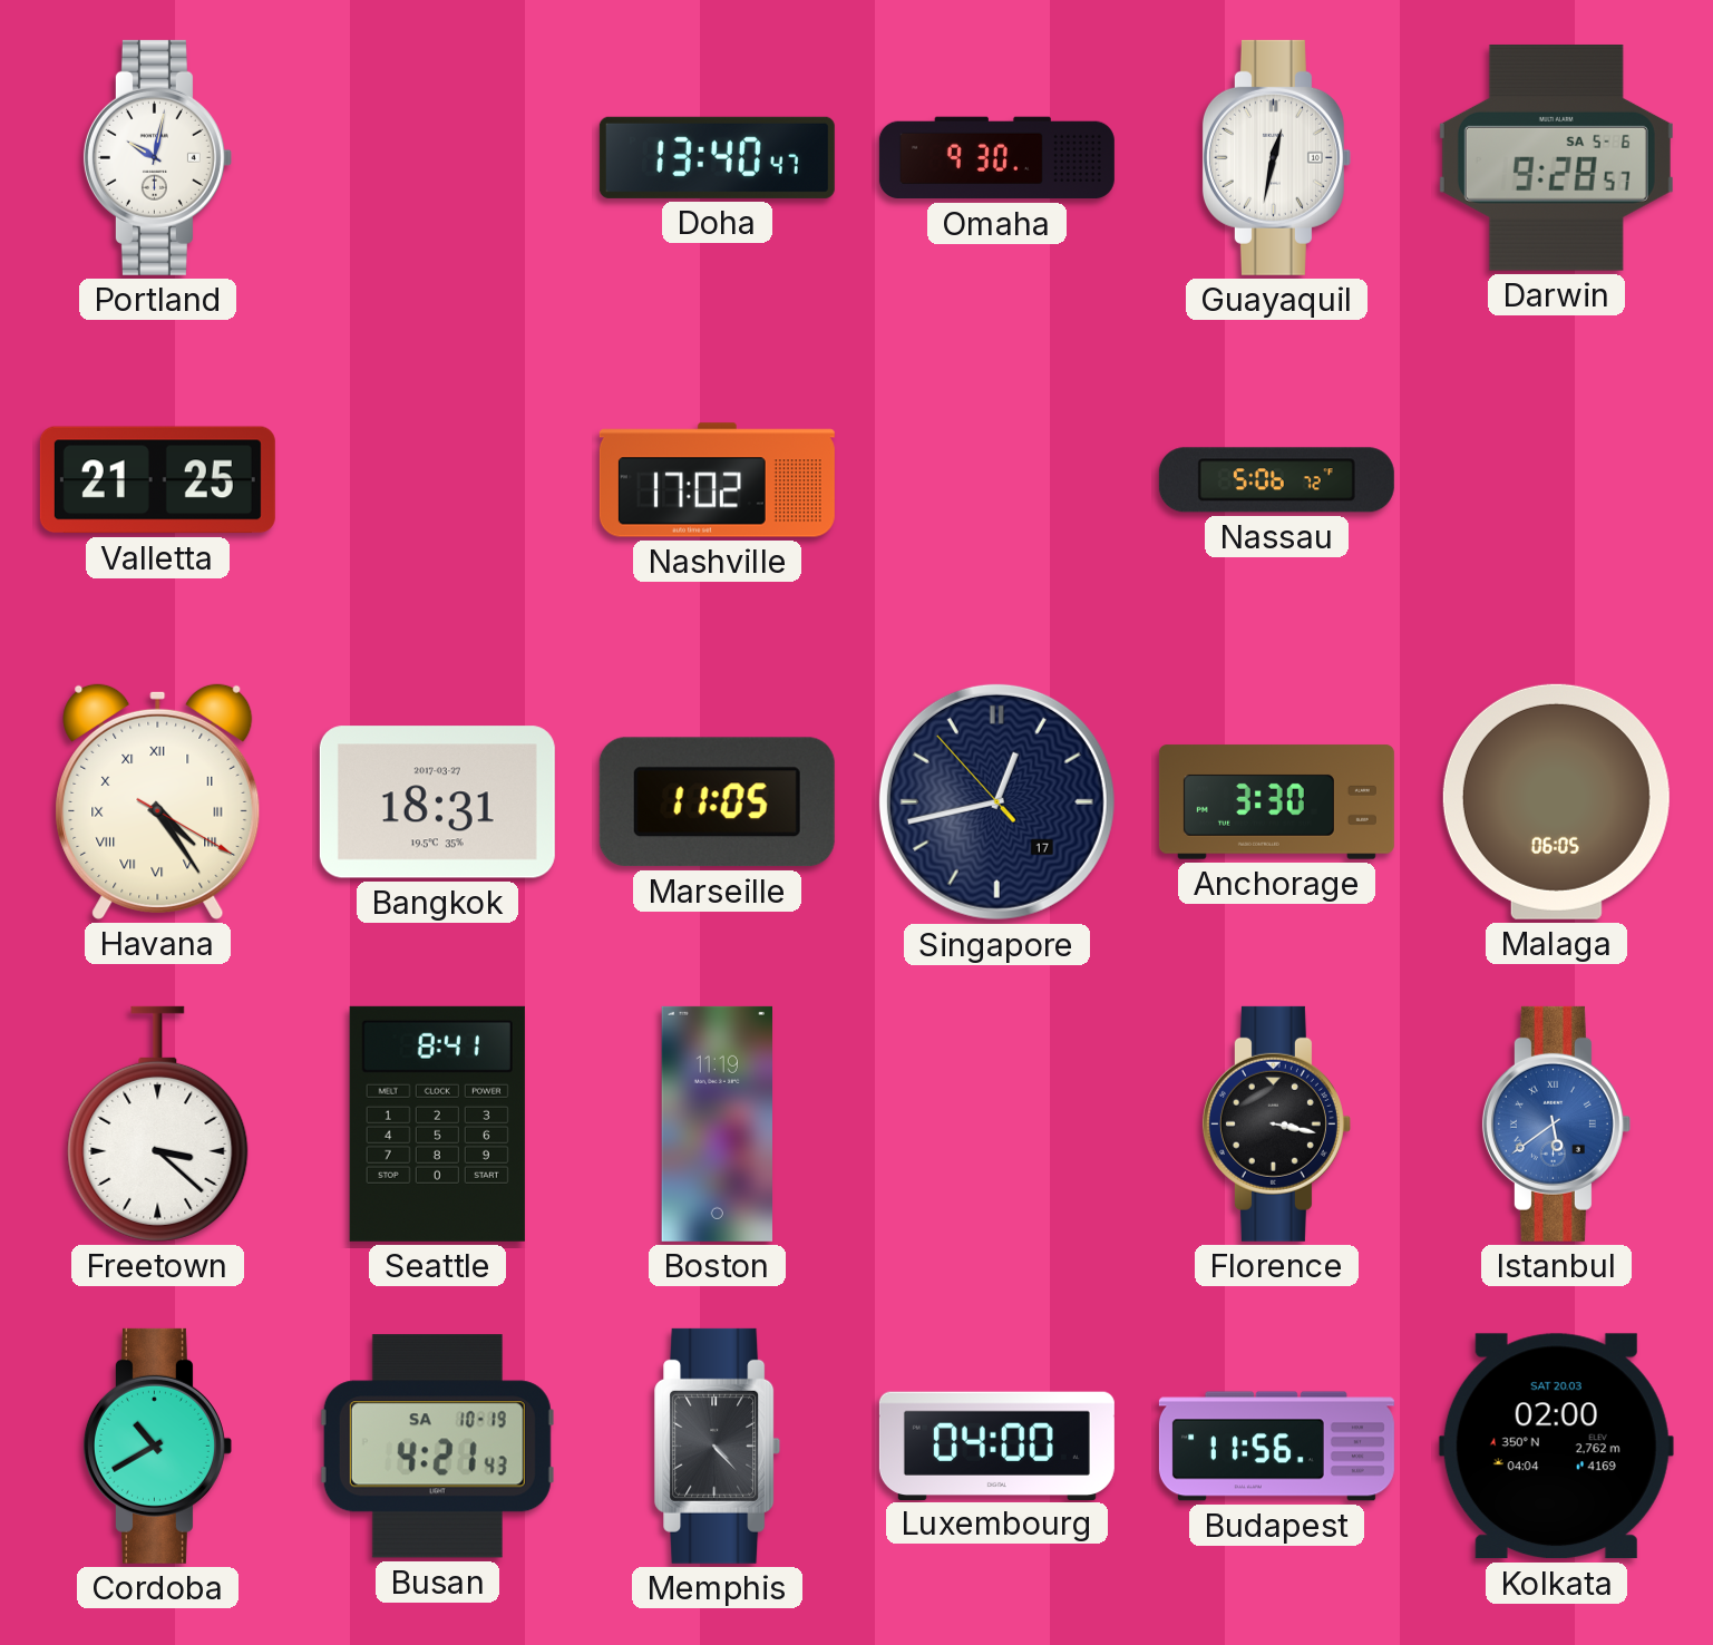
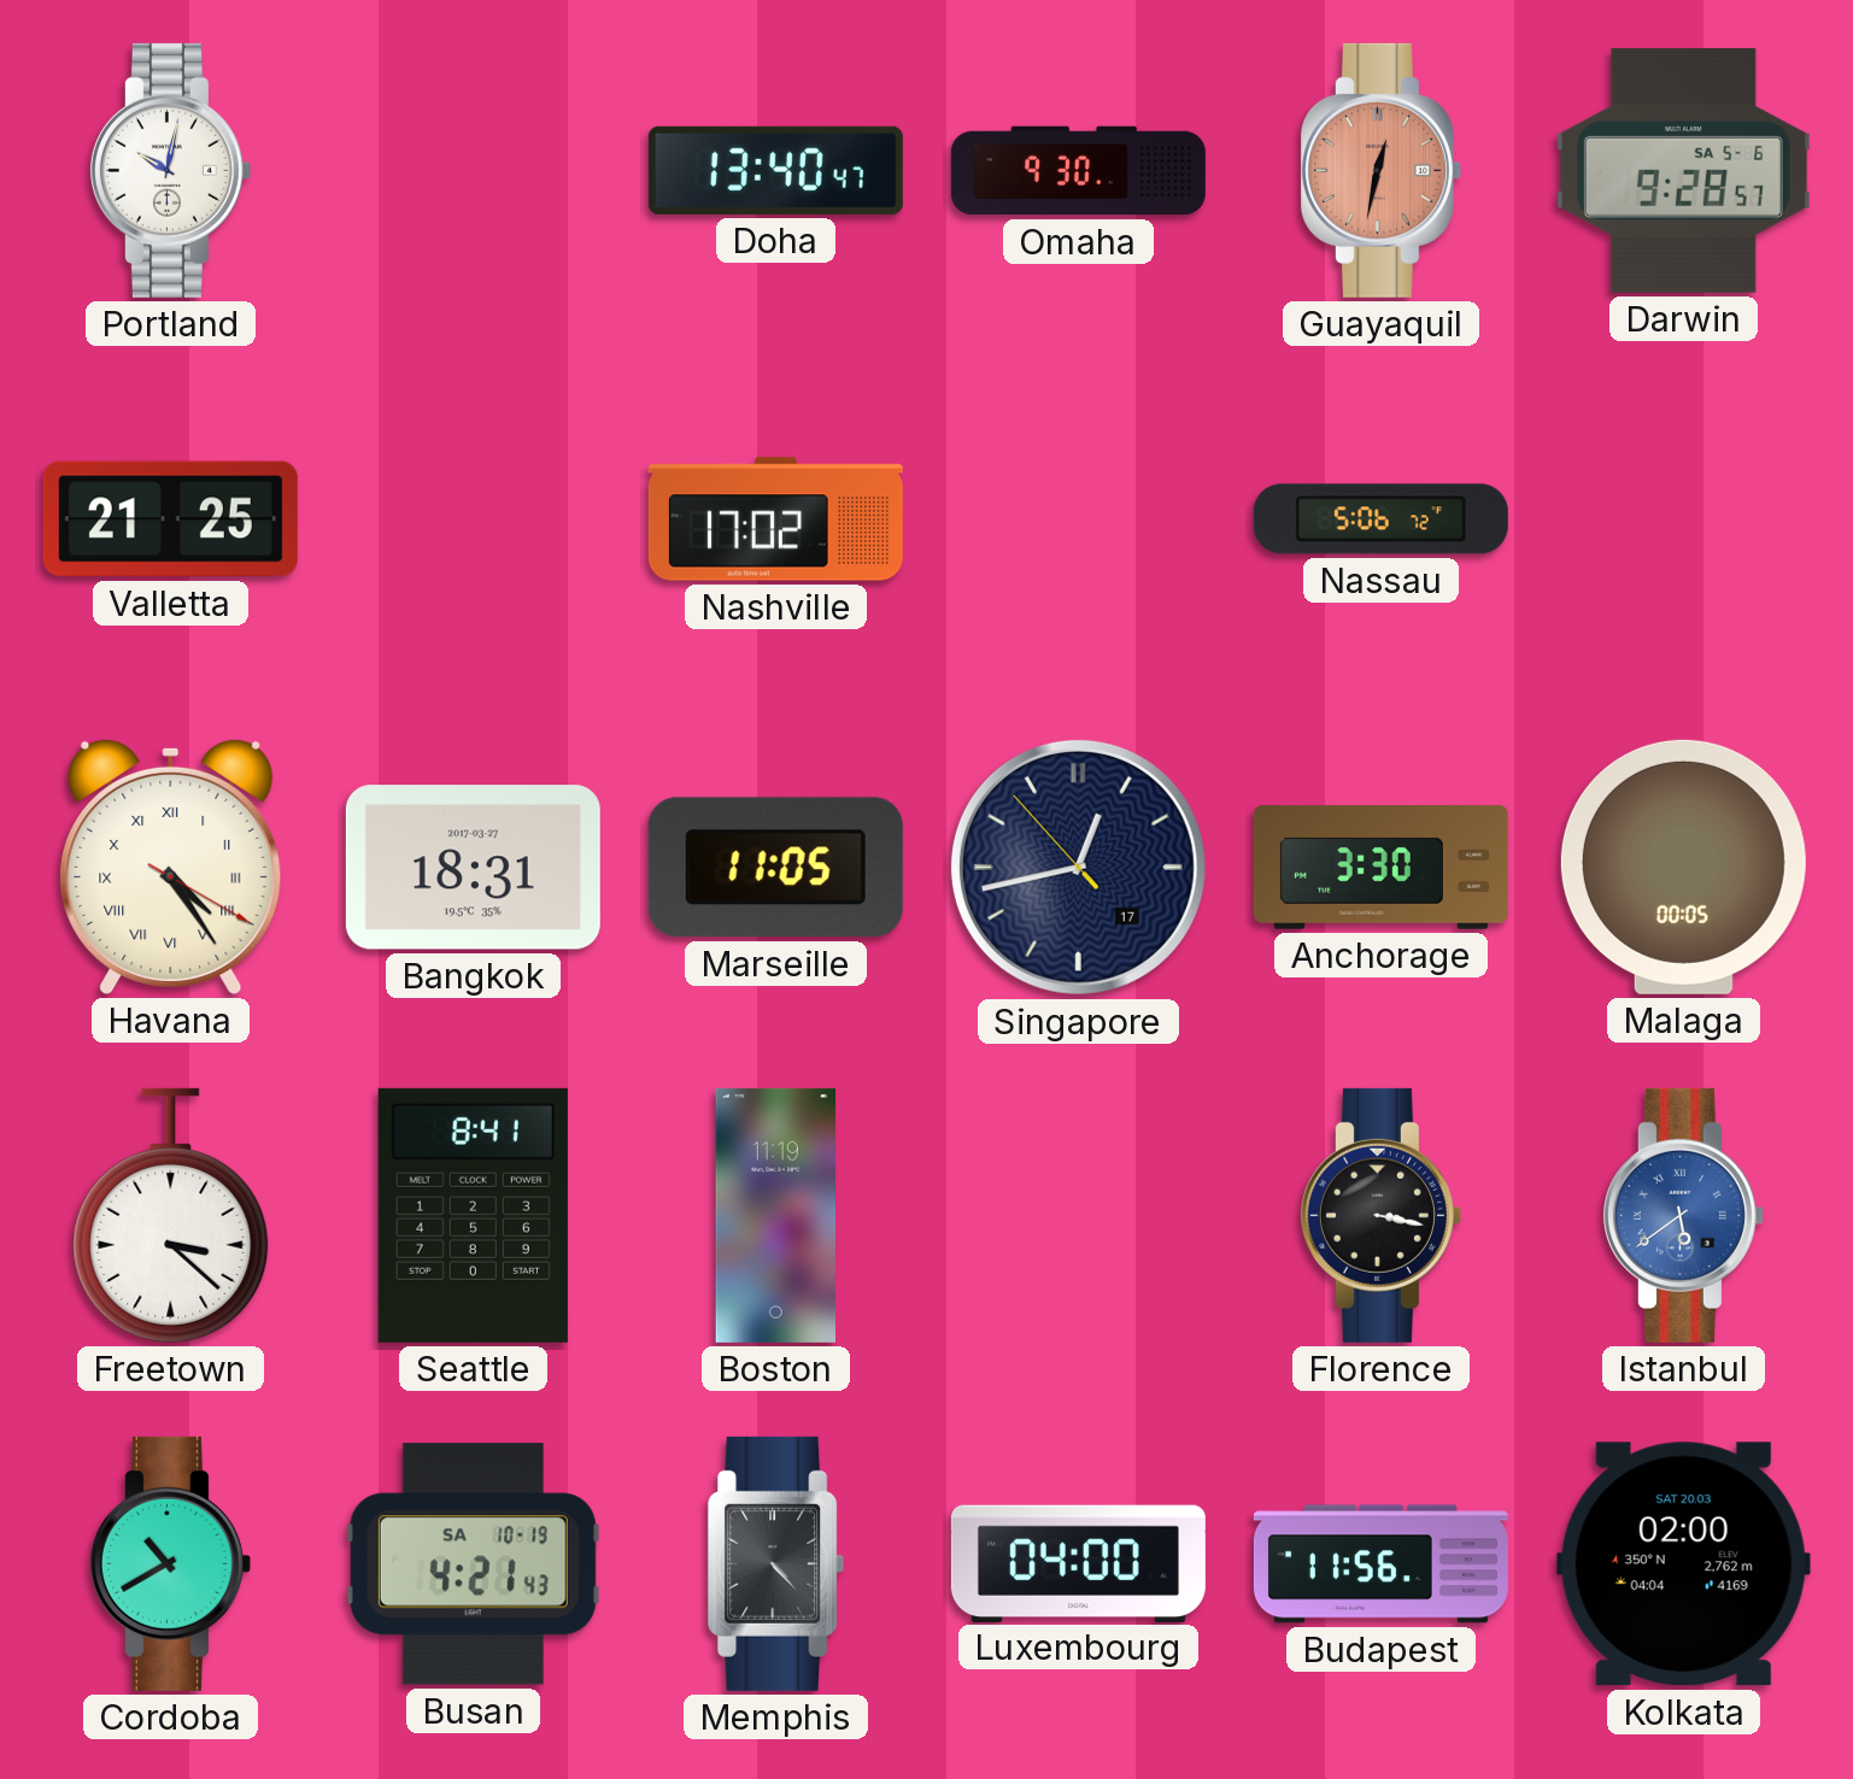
Guayaquil dial: white -> salmon (1380, 170)
Malaga: 06:05 -> 00:05 (1683, 867)
